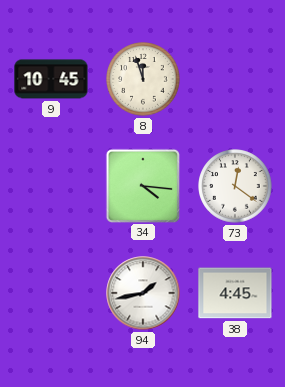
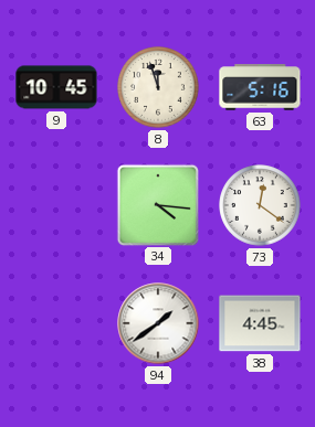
63: none -> 5:16 (260, 87)
94: 1:43 -> 1:39 (158, 323)
